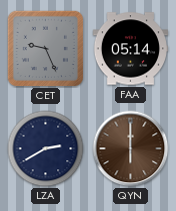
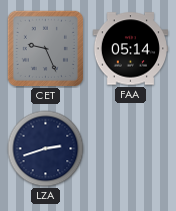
LZA: 2:40 -> 2:42 (46, 149)
QYN: 6:00 -> none (131, 149)
